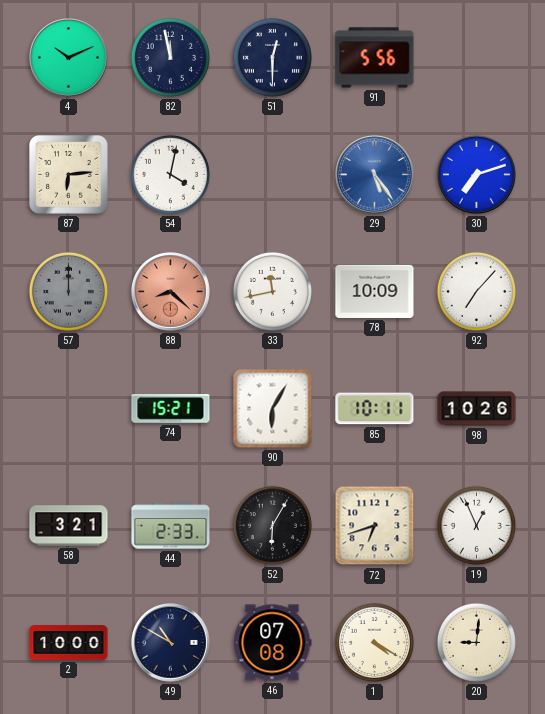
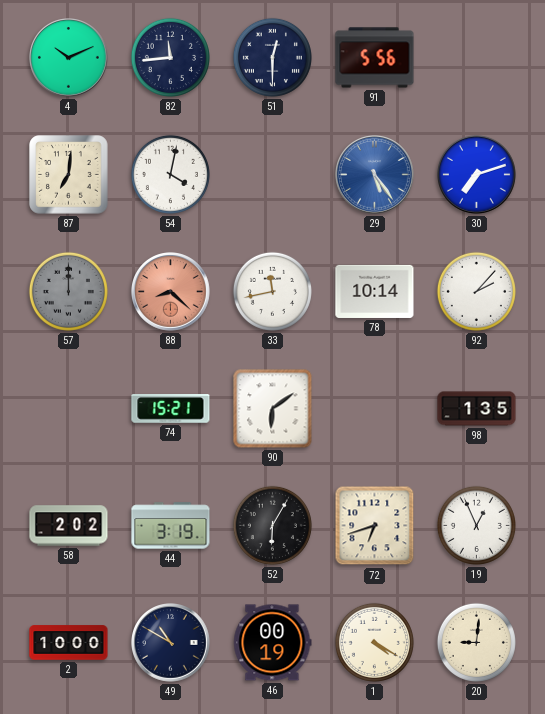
82: 11:58 -> 11:44 (170, 57)
87: 6:14 -> 7:01 (69, 175)
78: 10:09 -> 10:14 (375, 291)
92: 7:07 -> 2:07 (476, 291)
90: 6:05 -> 6:09 (273, 409)
85: 10:11 -> none (375, 409)
98: 10:26 -> 1:35 (477, 409)
58: 3:21 -> 2:02 (69, 526)
44: 2:33 -> 3:19 (171, 526)
46: 07:08 -> 00:19 (273, 643)
